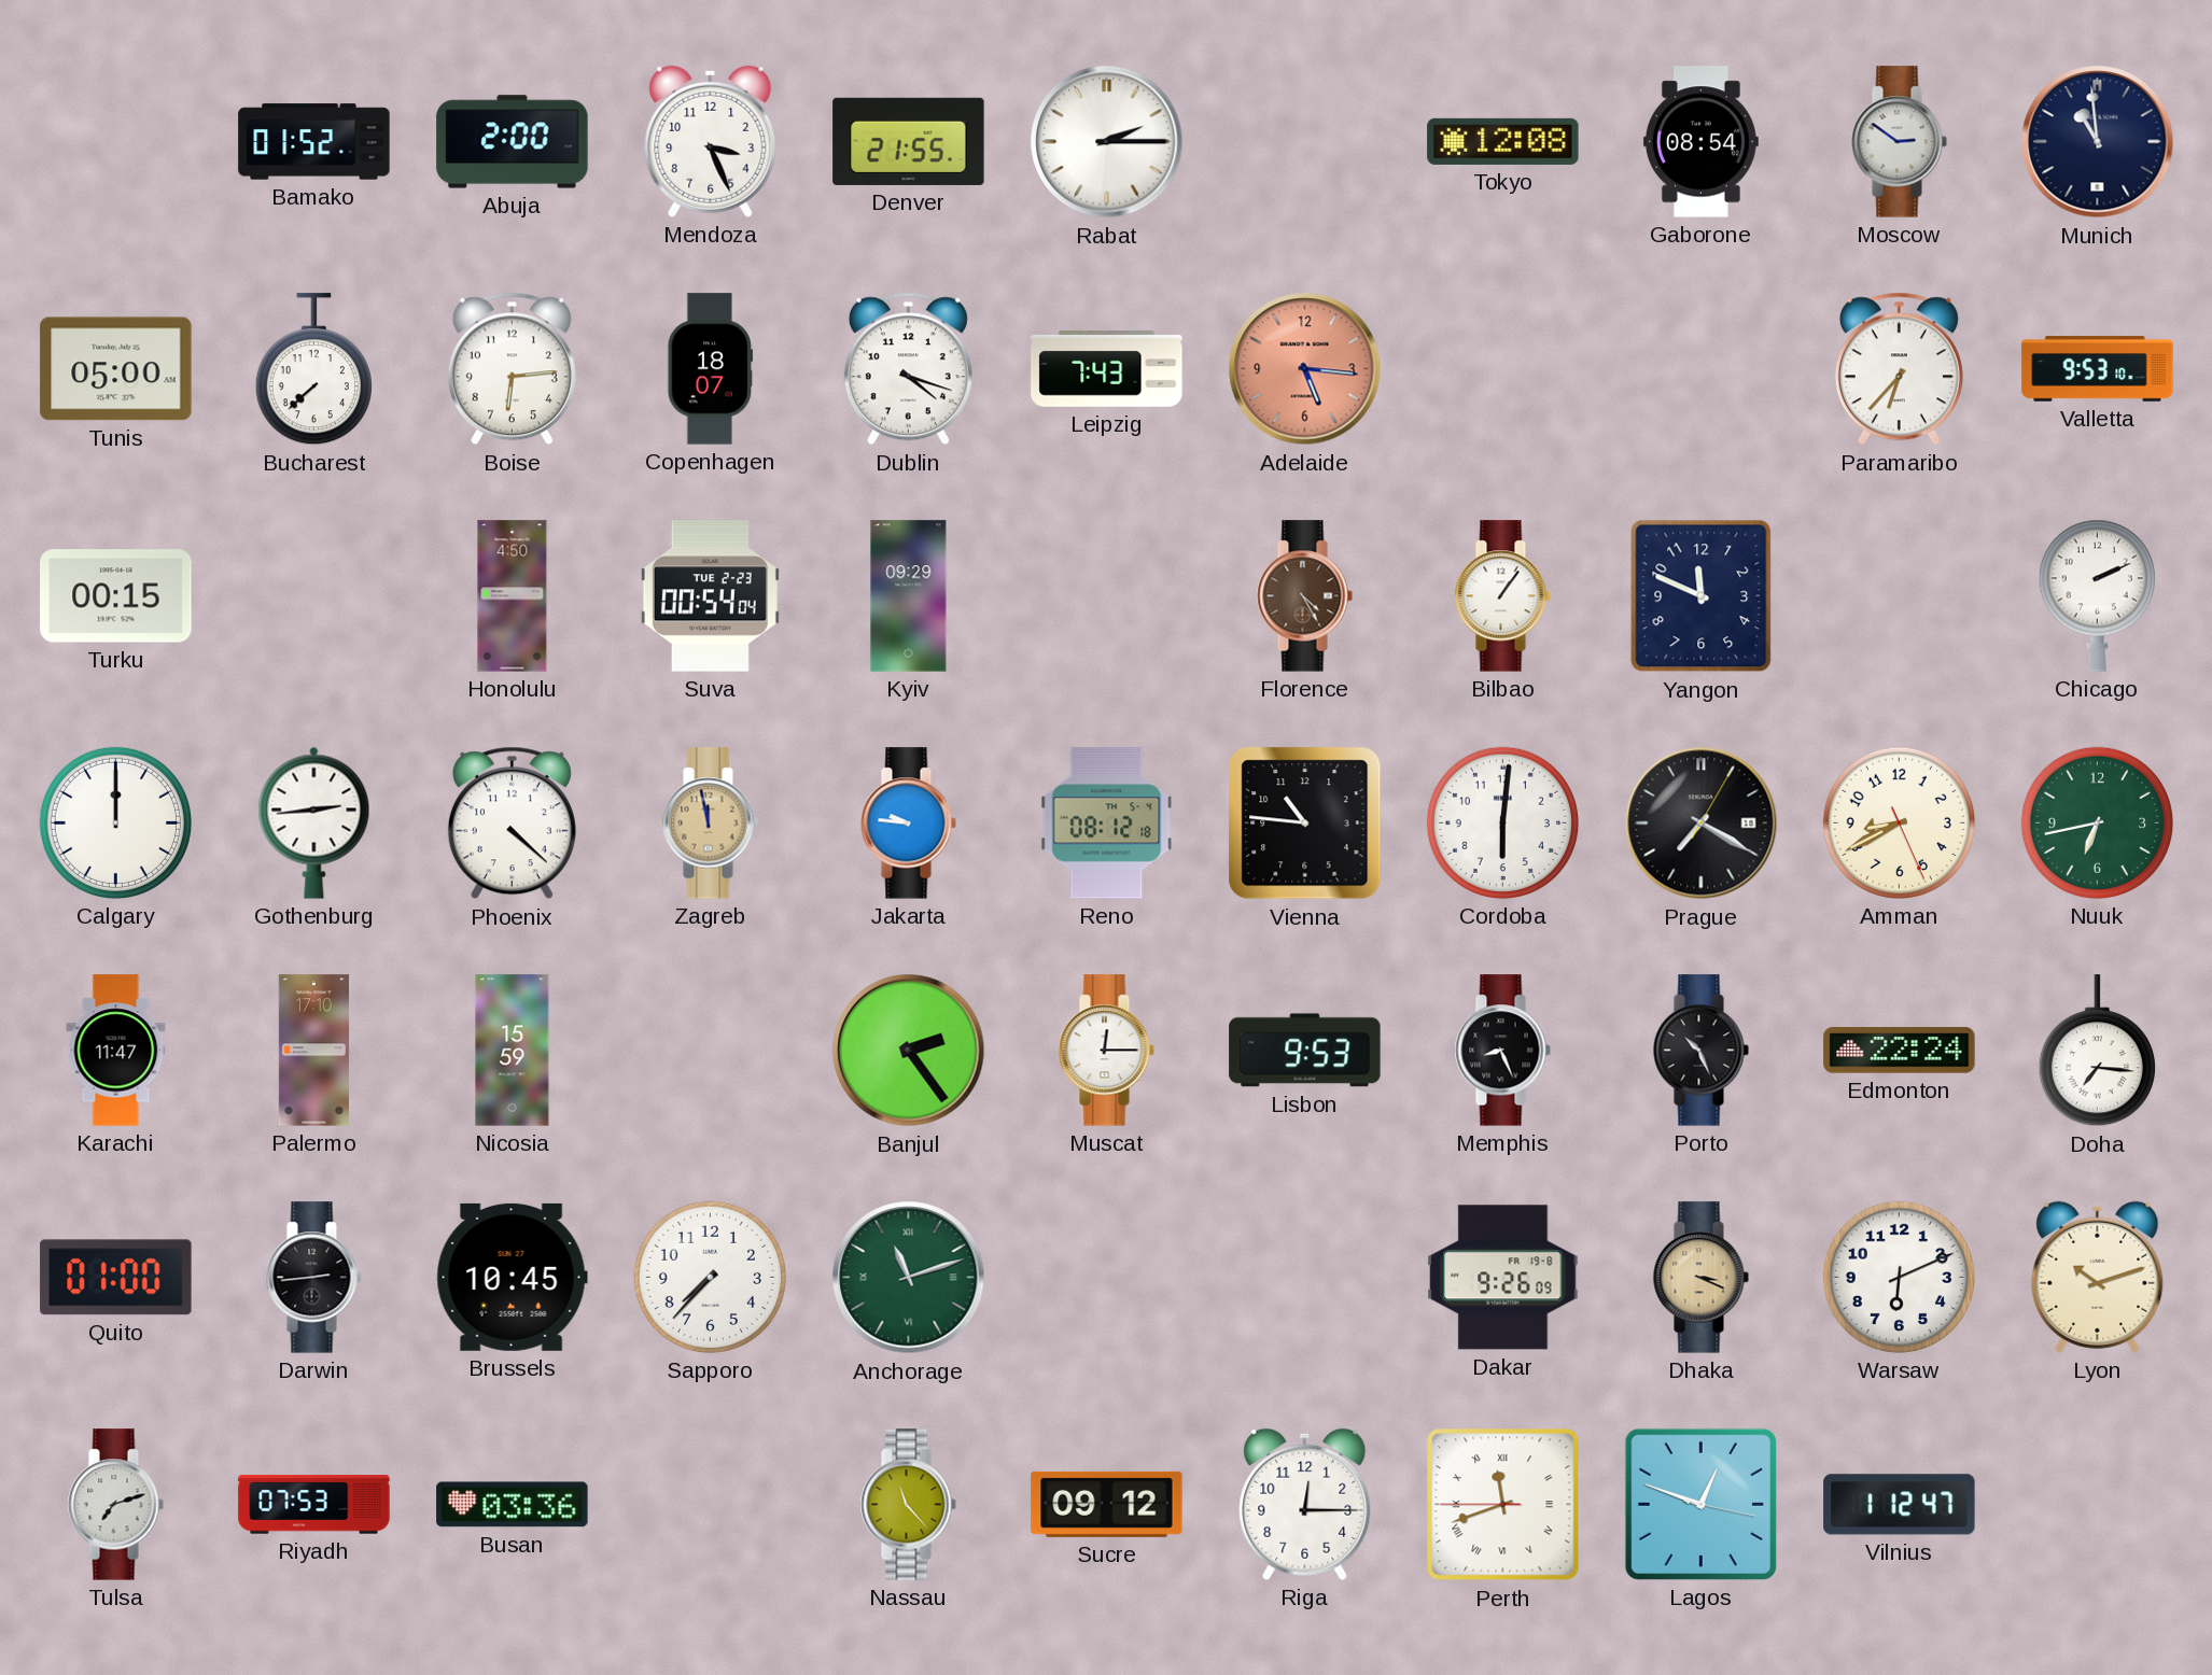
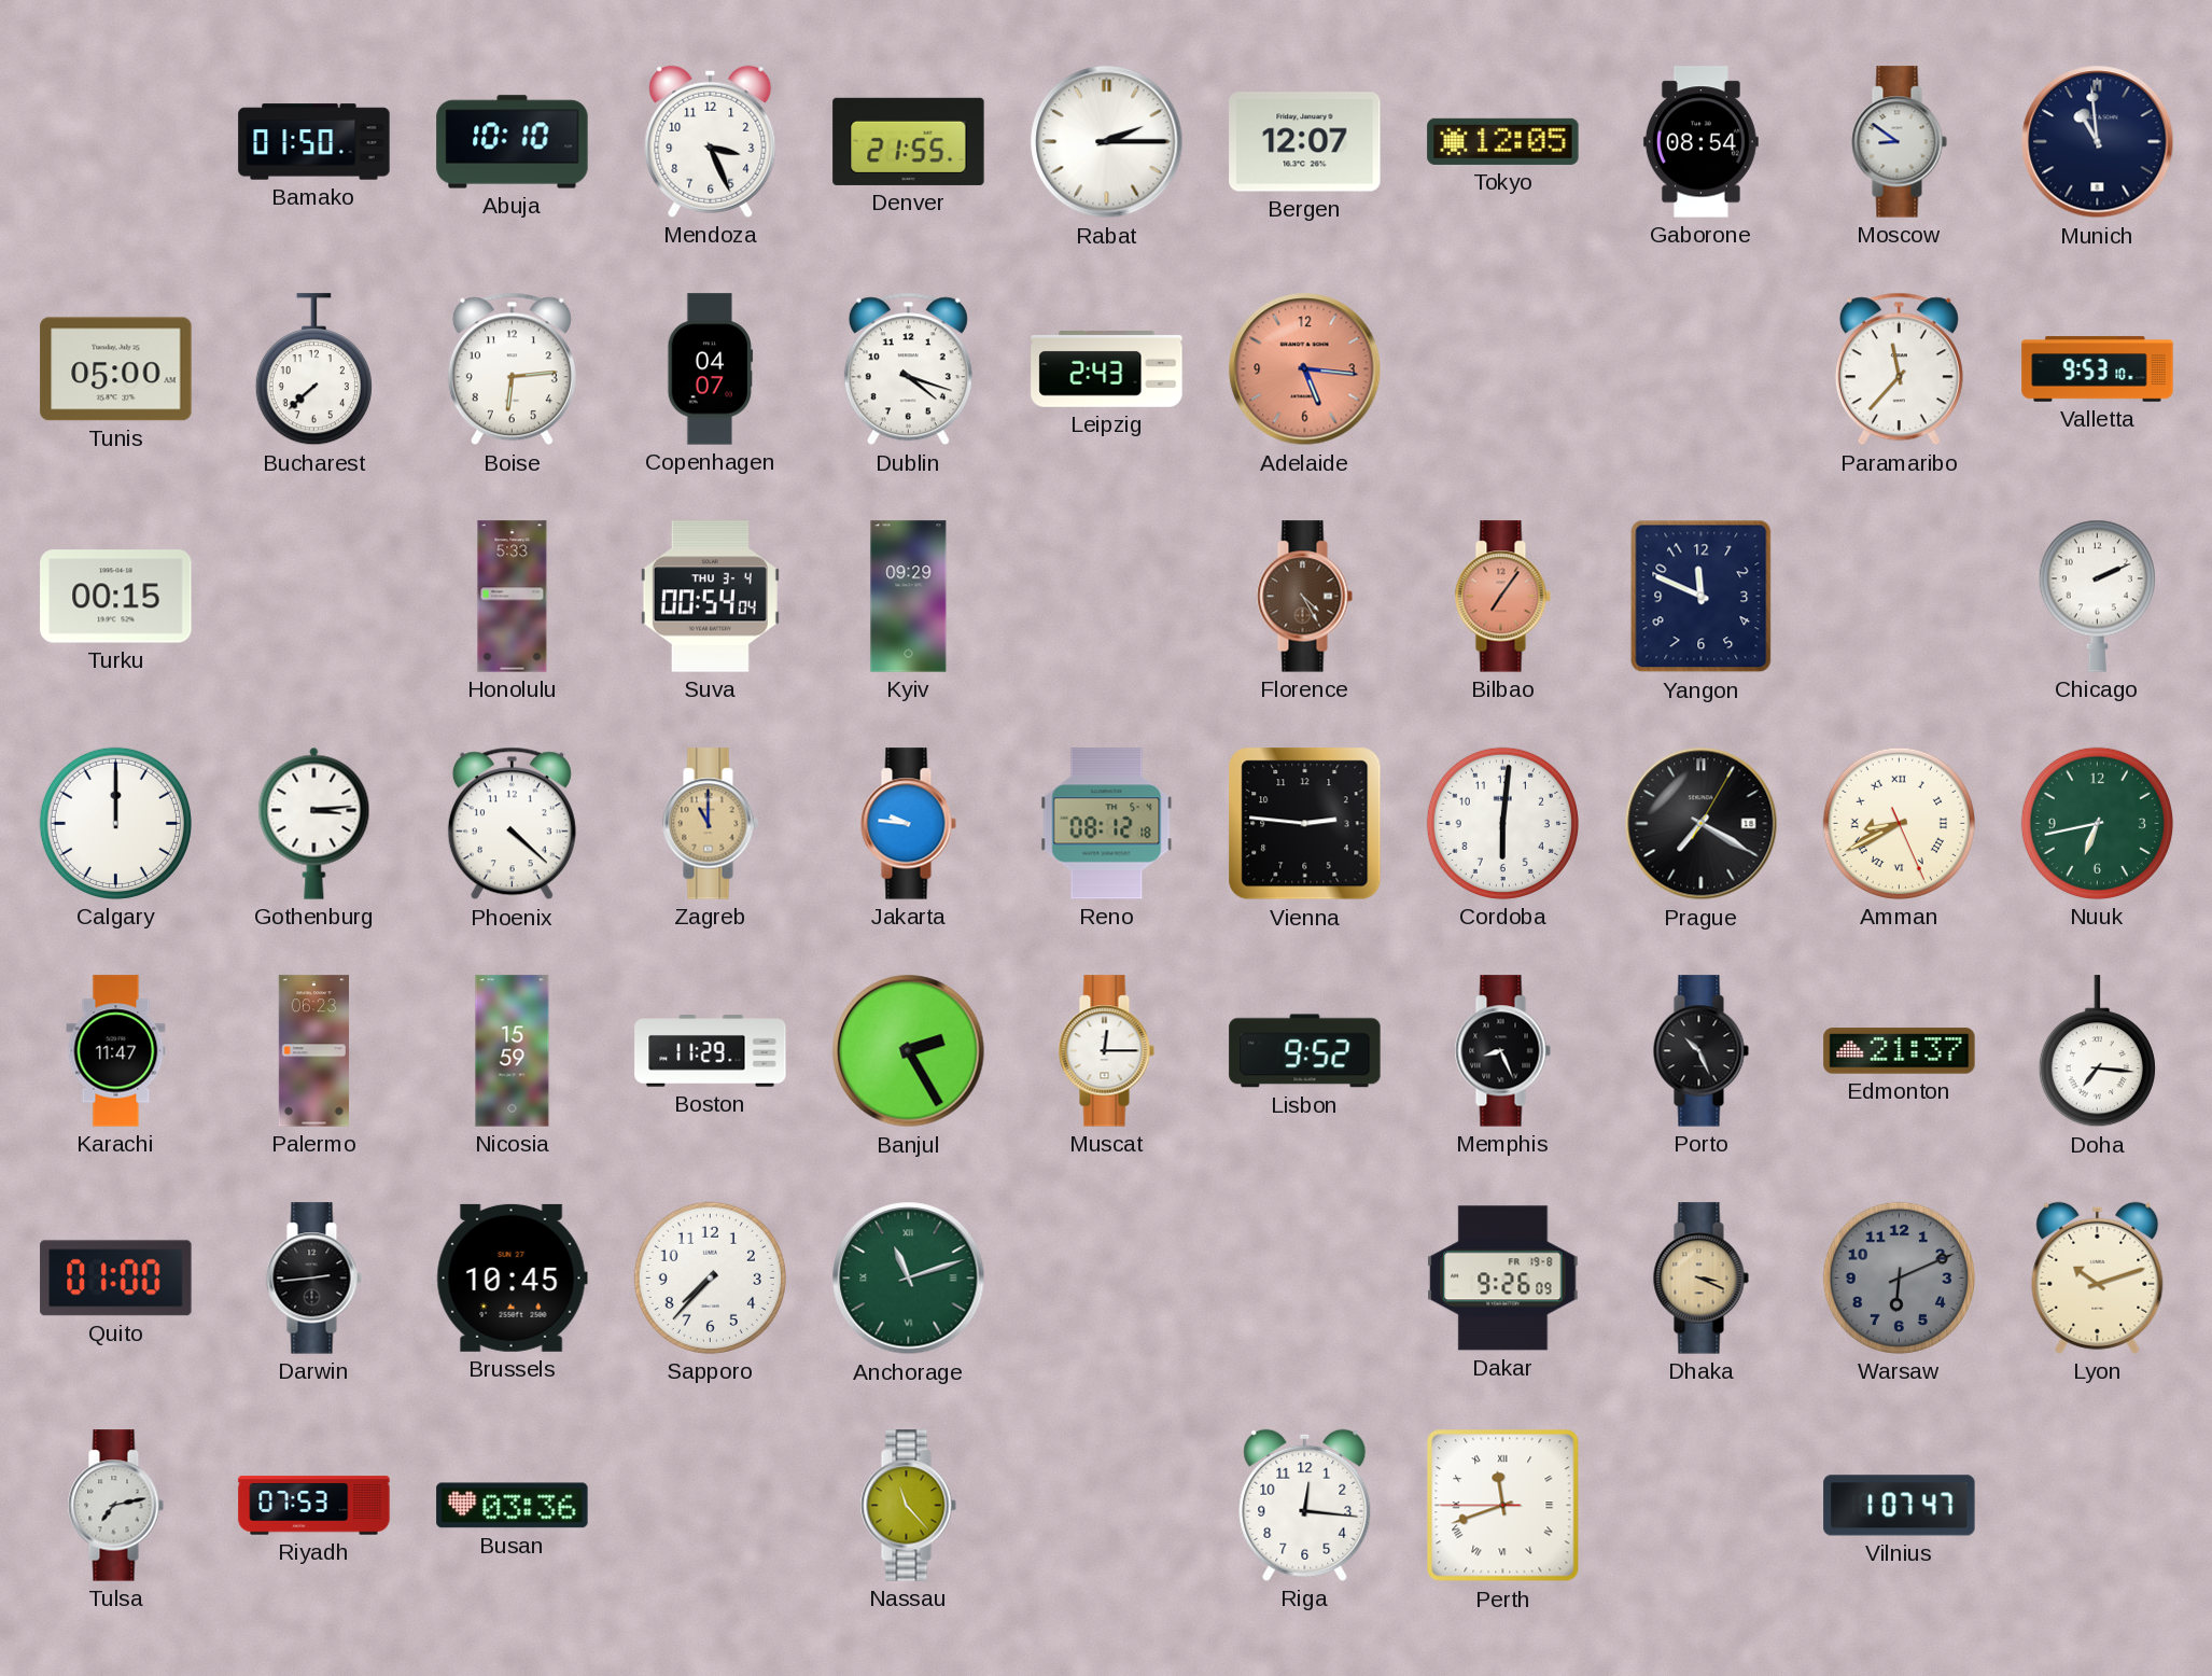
Bamako: 01:52 -> 01:50 (314, 142)
Abuja: 2:00 -> 10:10 (513, 142)
Bergen: none -> 12:07 (1305, 142)
Tokyo: 12:08 -> 12:05 (1503, 141)
Moscow: 2:51 -> 8:51 (1899, 142)
Copenhagen: 18:07 -> 04:07 (711, 369)
Leipzig: 7:43 -> 2:43 (1107, 369)
Paramaribo: 6:37 -> 11:37 (1899, 369)
Honolulu: 4:50 -> 5:33 (513, 597)
Suva date: TUE 2-23 -> THU 3-4 (710, 597)
Bilbao: 1:06 -> 7:06 (1502, 597)
Bilbao dial: white -> salmon (1502, 597)
Gothenburg: 2:44 -> 3:14 (314, 823)
Zagreb: 11:58 -> 11:00 (710, 824)
Vienna: 10:46 -> 2:46 (1305, 824)
Amman numerals: Arabic -> Roman (1899, 823)
Palermo: 17:10 -> 06:23 (313, 1051)
Boston: none -> 11:29 (711, 1051)
Banjul: 2:24 -> 2:25 (909, 1051)
Lisbon: 9:53 -> 9:52 (1305, 1051)
Edmonton: 22:24 -> 21:37 (1900, 1051)
Warsaw dial: white -> grey (1899, 1277)
Tulsa: 7:12 -> 7:13 (115, 1506)
Sucre: 09:12 -> none (1107, 1504)
Riga: 12:15 -> 12:16 (1305, 1505)
Lagos: 12:48 -> none (1700, 1504)
Vilnius: 1:12 -> 1:07 (1900, 1506)
